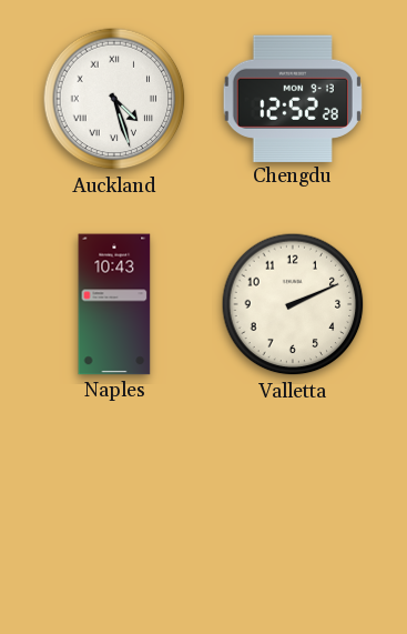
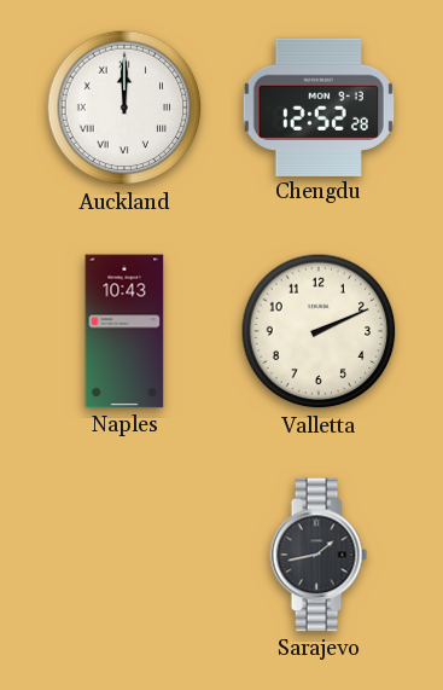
Auckland: 4:27 -> 12:00 (124, 108)
Sarajevo: none -> 1:43 (319, 555)
